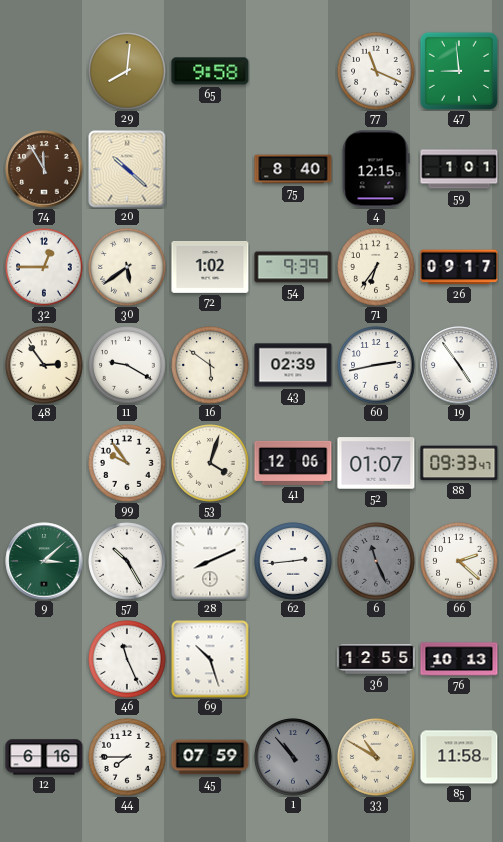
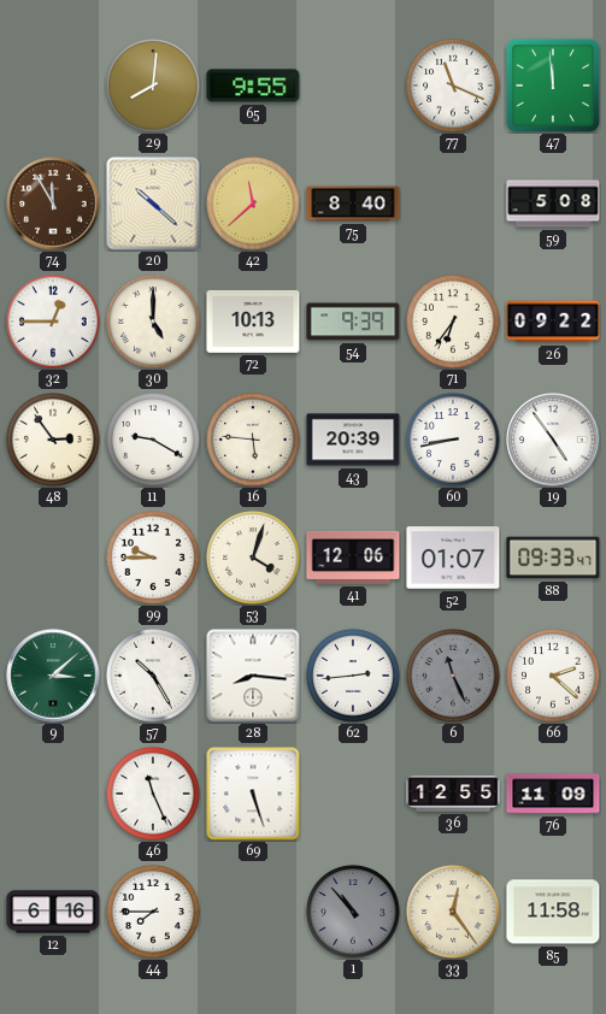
65: 9:58 -> 9:55 (253, 86)
47: 8:59 -> 11:59 (553, 86)
42: none -> 11:38 (253, 204)
4: 12:15 -> none (376, 169)
59: 1:01 -> 5:08 (553, 204)
30: 5:39 -> 5:00 (153, 322)
72: 1:02 -> 10:13 (253, 322)
26: 09:17 -> 09:22 (553, 322)
16: 5:51 -> 5:46 (253, 440)
43: 02:39 -> 20:39 (353, 440)
60: 2:43 -> 8:43 (453, 440)
99: 9:54 -> 9:45 (153, 558)
28: 8:11 -> 8:16 (253, 676)
69: 10:27 -> 5:27 (253, 794)
76: 10:13 -> 11:09 (553, 794)
45: 07:59 -> none (210, 757)
33: 10:50 -> 12:24 (453, 912)
